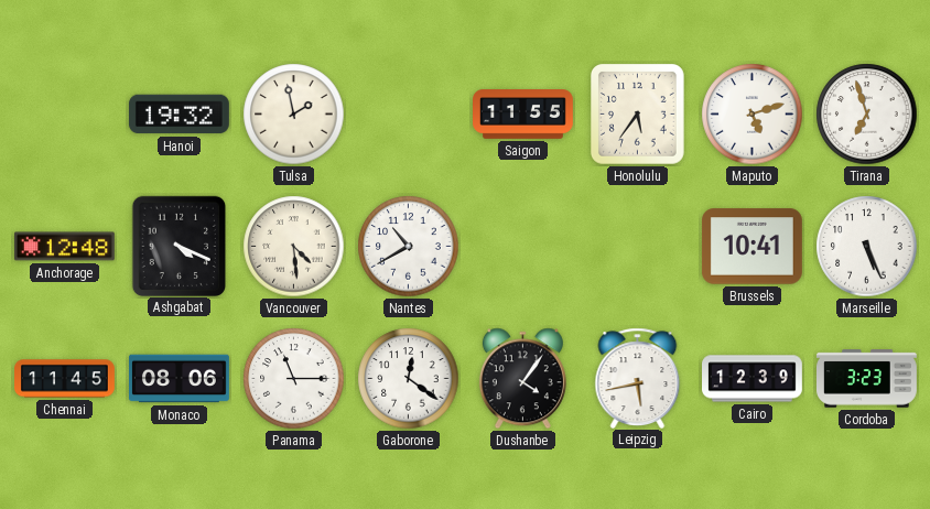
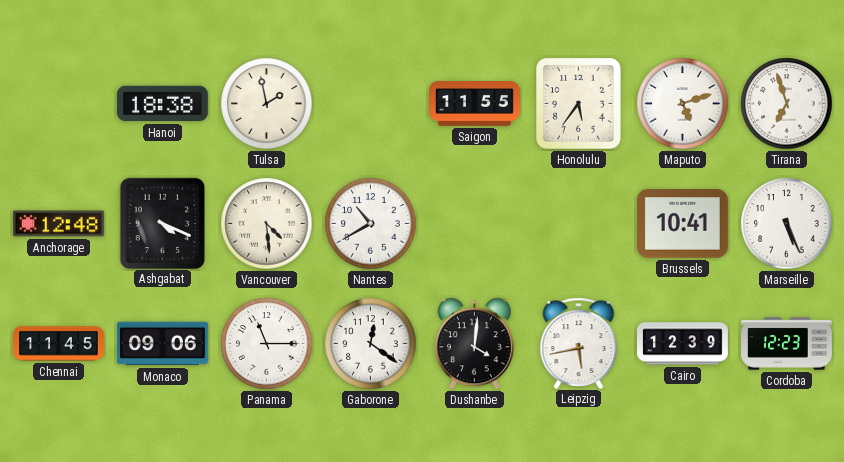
Hanoi: 19:32 -> 18:38 (162, 104)
Monaco: 08:06 -> 09:06 (163, 344)
Dushanbe: 4:06 -> 4:01 (474, 344)
Cordoba: 3:23 -> 12:23 (787, 344)
